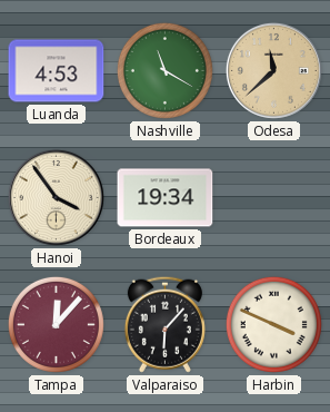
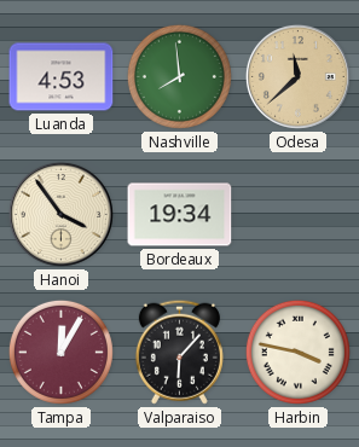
Nashville: 11:20 -> 7:59 (179, 76)
Tampa: 12:07 -> 12:05 (60, 352)
Harbin: 3:49 -> 3:47 (297, 352)
